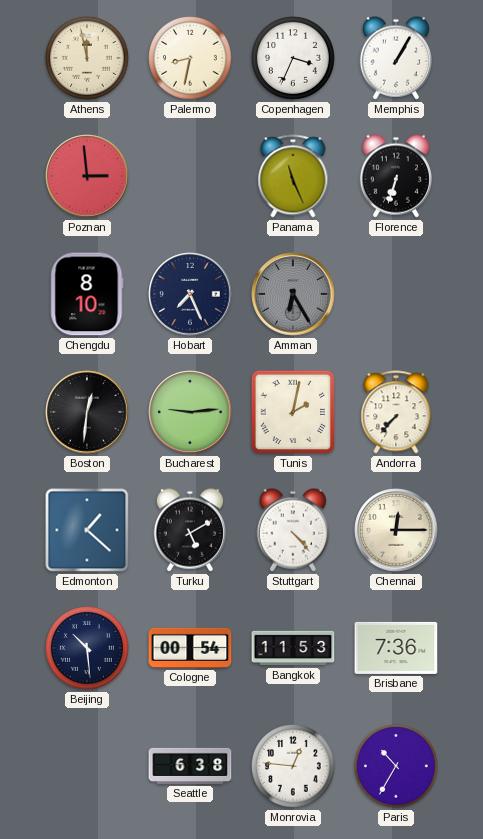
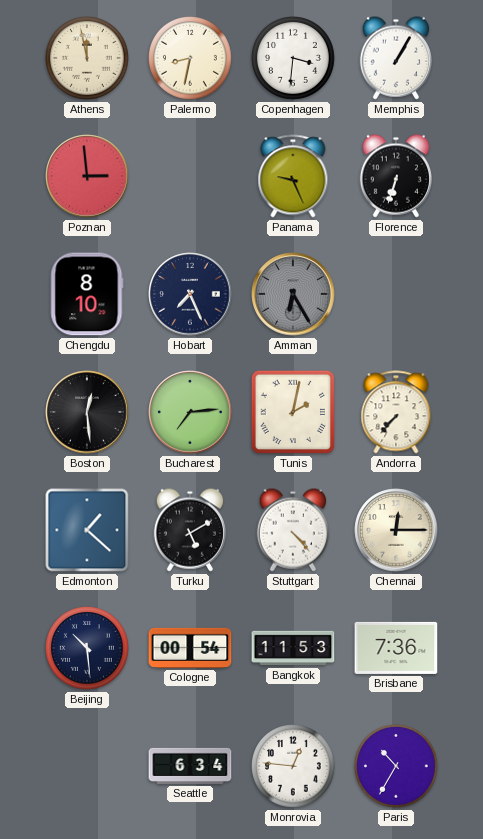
Copenhagen: 3:34 -> 3:31 (294, 59)
Panama: 11:26 -> 9:26 (293, 176)
Boston: 12:31 -> 12:29 (87, 412)
Bucharest: 9:14 -> 7:14 (190, 412)
Seattle: 6:38 -> 6:34 (190, 766)
